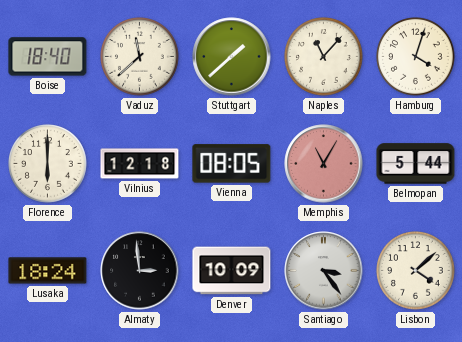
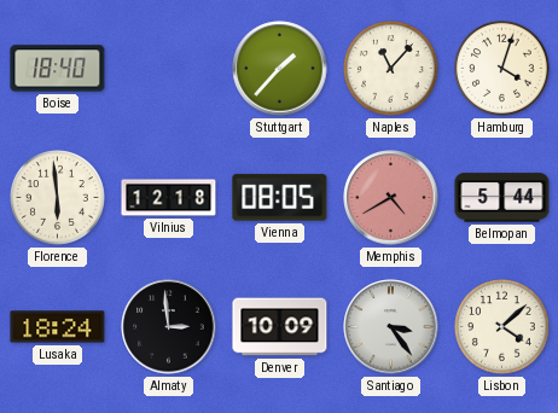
Vaduz: 11:38 -> none (140, 57)
Stuttgart: 1:38 -> 1:37 (280, 69)
Florence: 6:00 -> 5:59 (58, 198)
Memphis: 11:05 -> 4:40 (391, 198)
